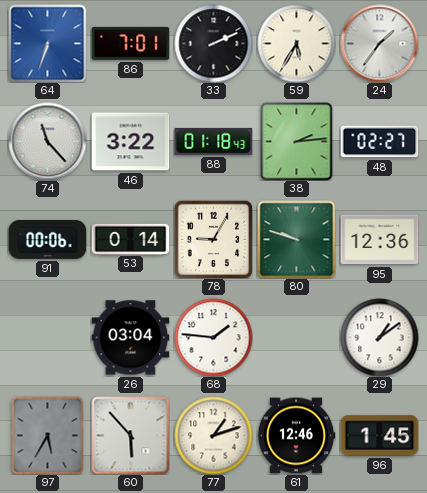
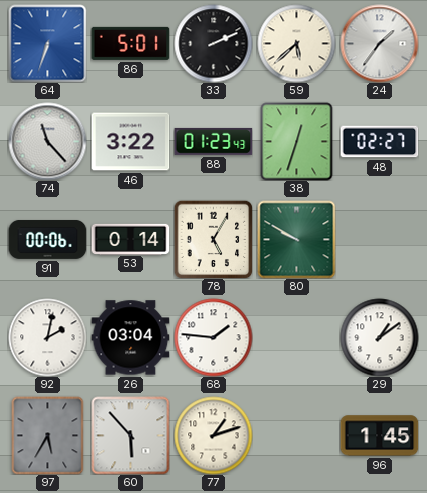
86: 7:01 -> 5:01 (130, 43)
59: 5:35 -> 5:38 (296, 43)
88: 01:18 -> 01:23 (213, 141)
38: 2:14 -> 12:33 (297, 141)
78: 9:05 -> 5:05 (213, 239)
80: 9:48 -> 9:50 (296, 239)
95: 12:36 -> none (379, 240)
92: none -> 2:02 (47, 337)
61: 12:46 -> none (296, 436)
